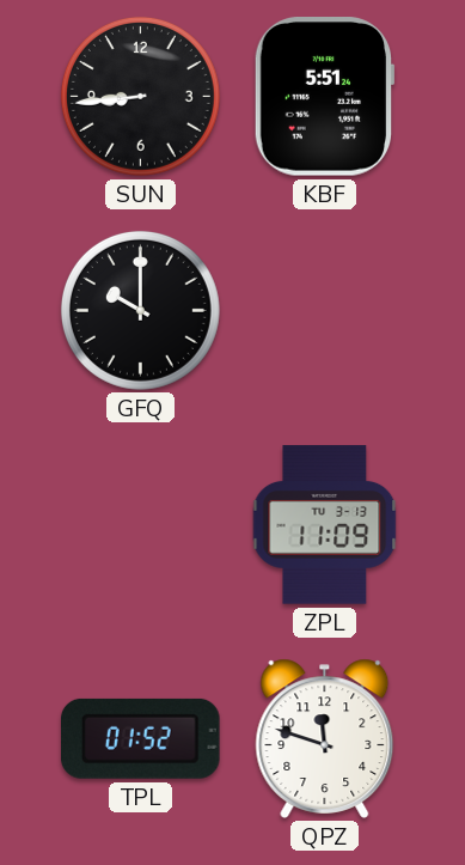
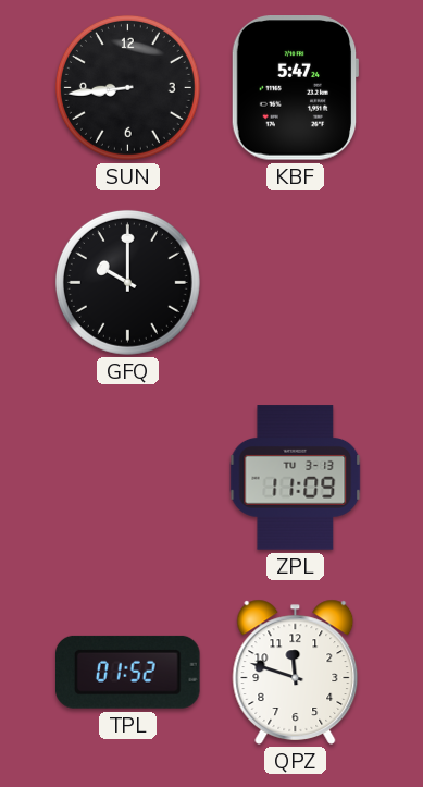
KBF: 5:51 -> 5:47 (295, 88)
